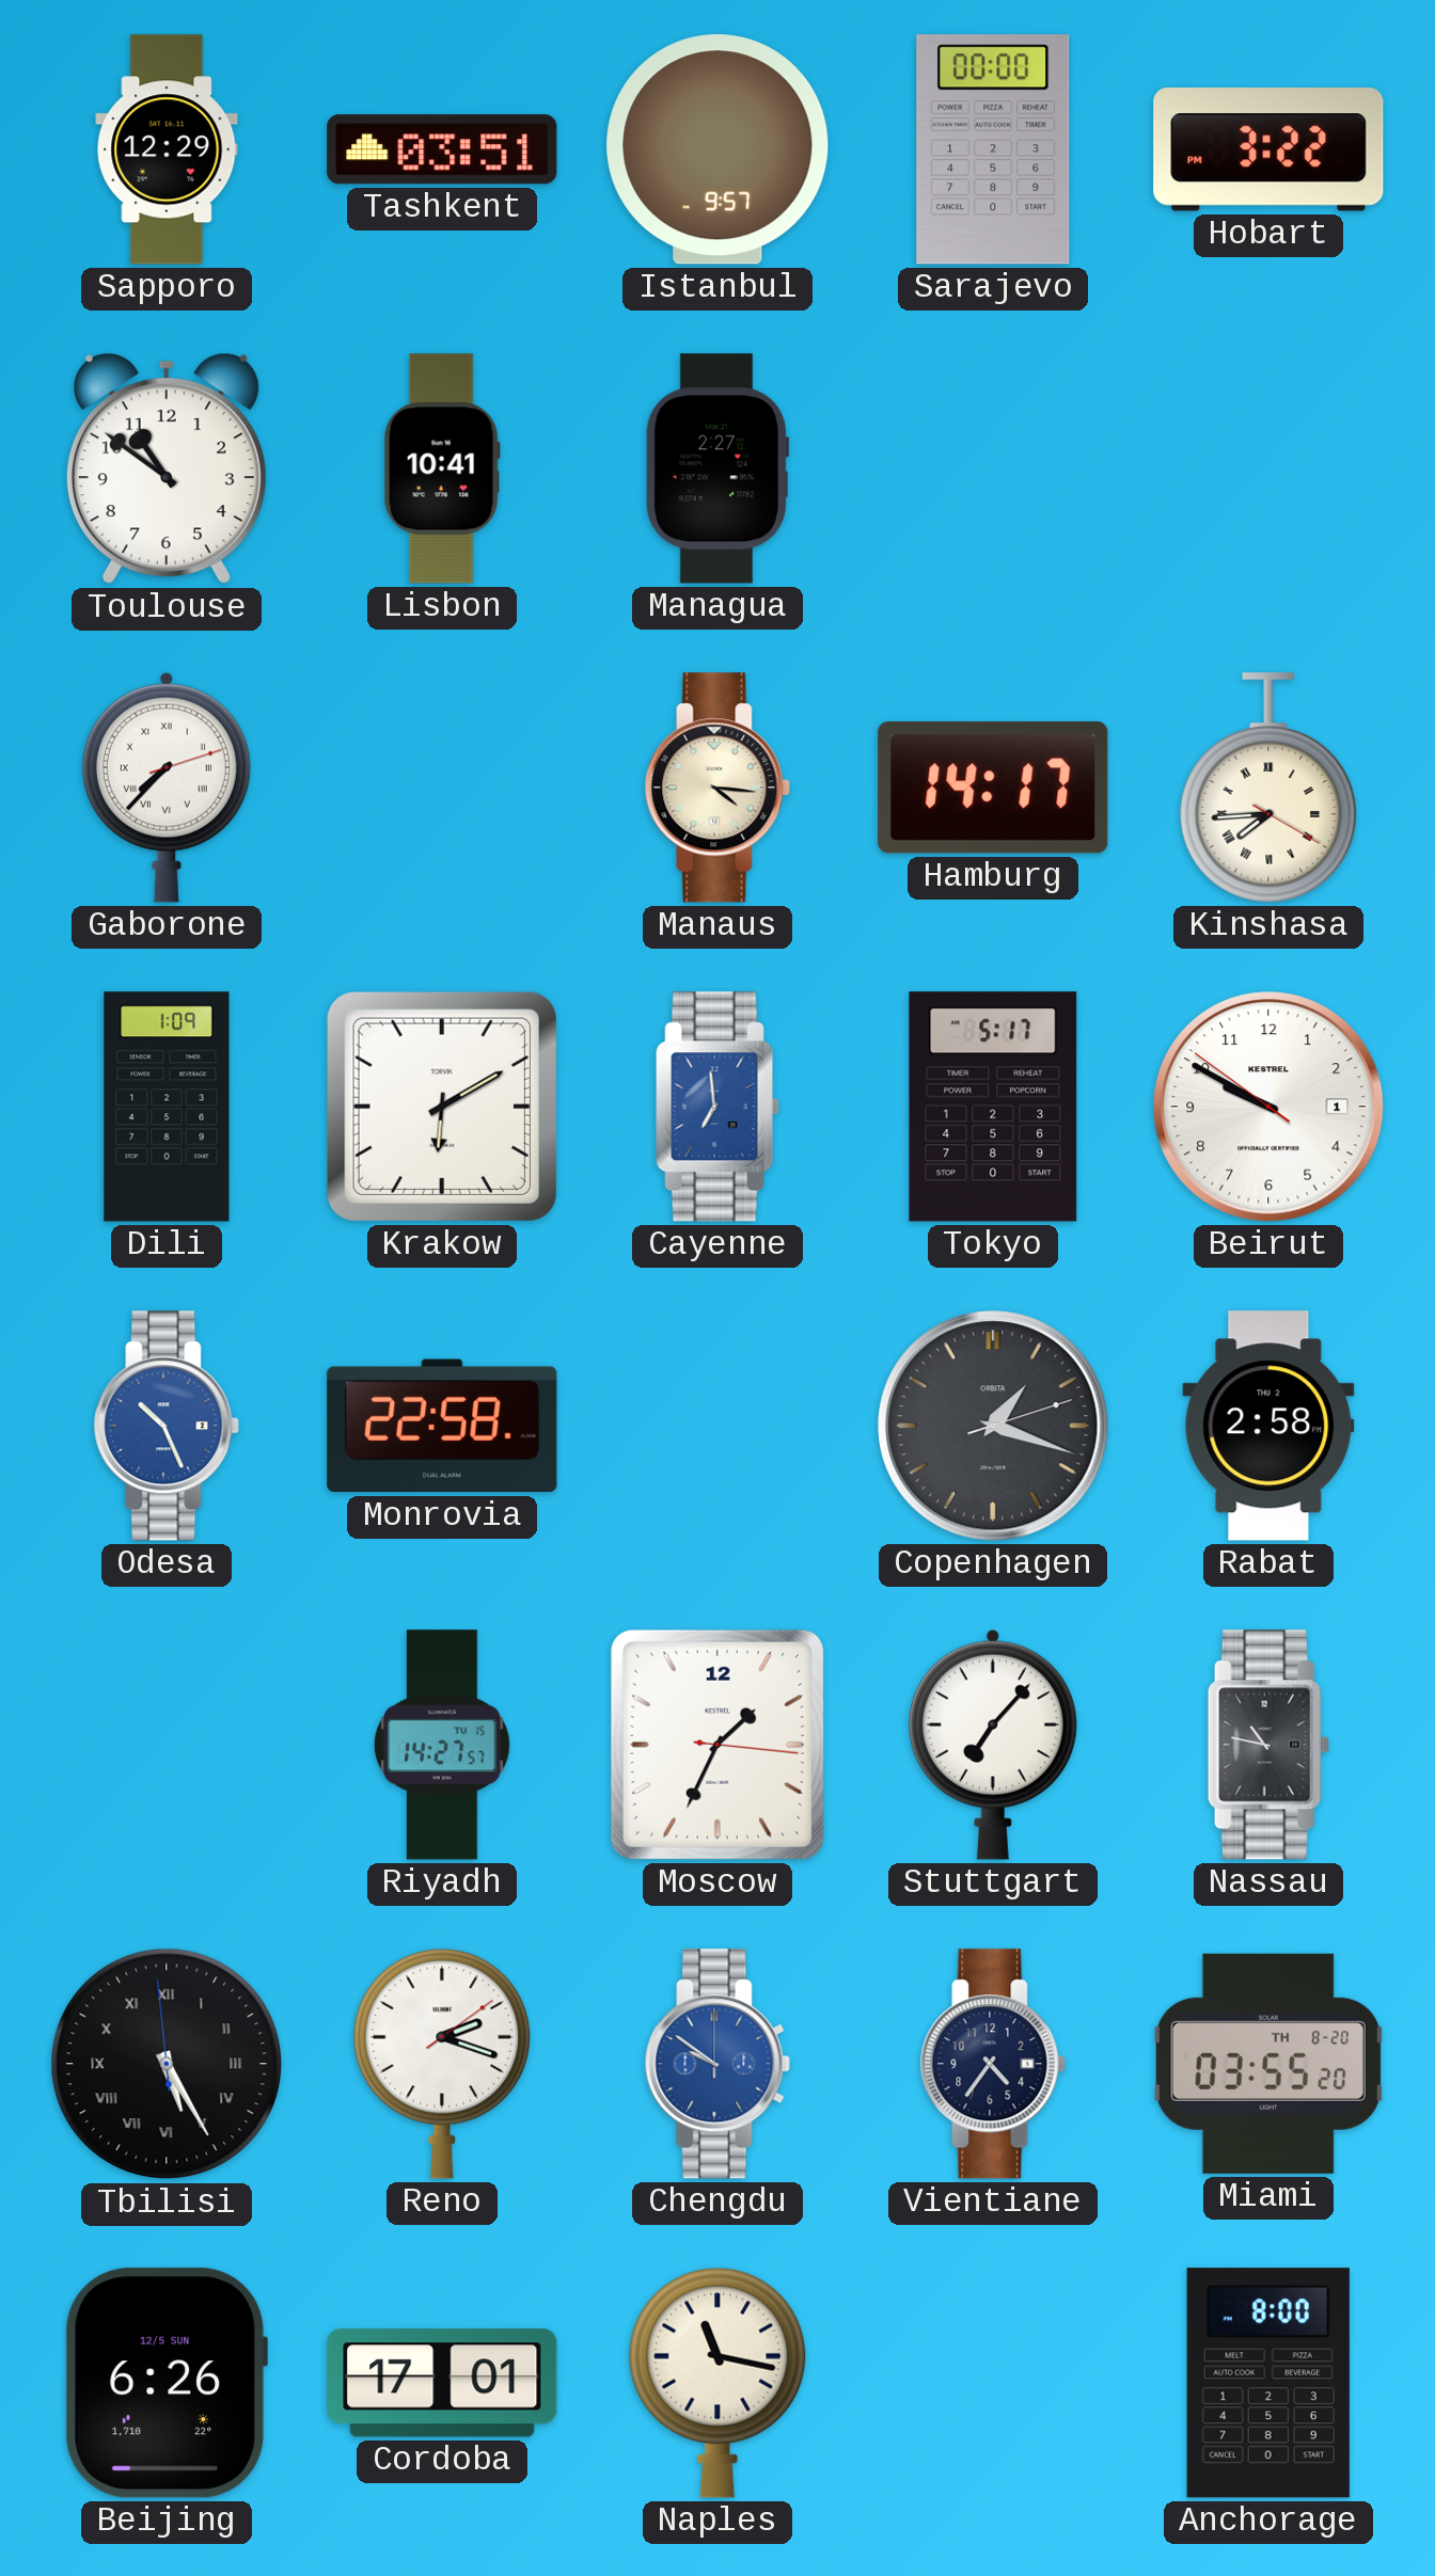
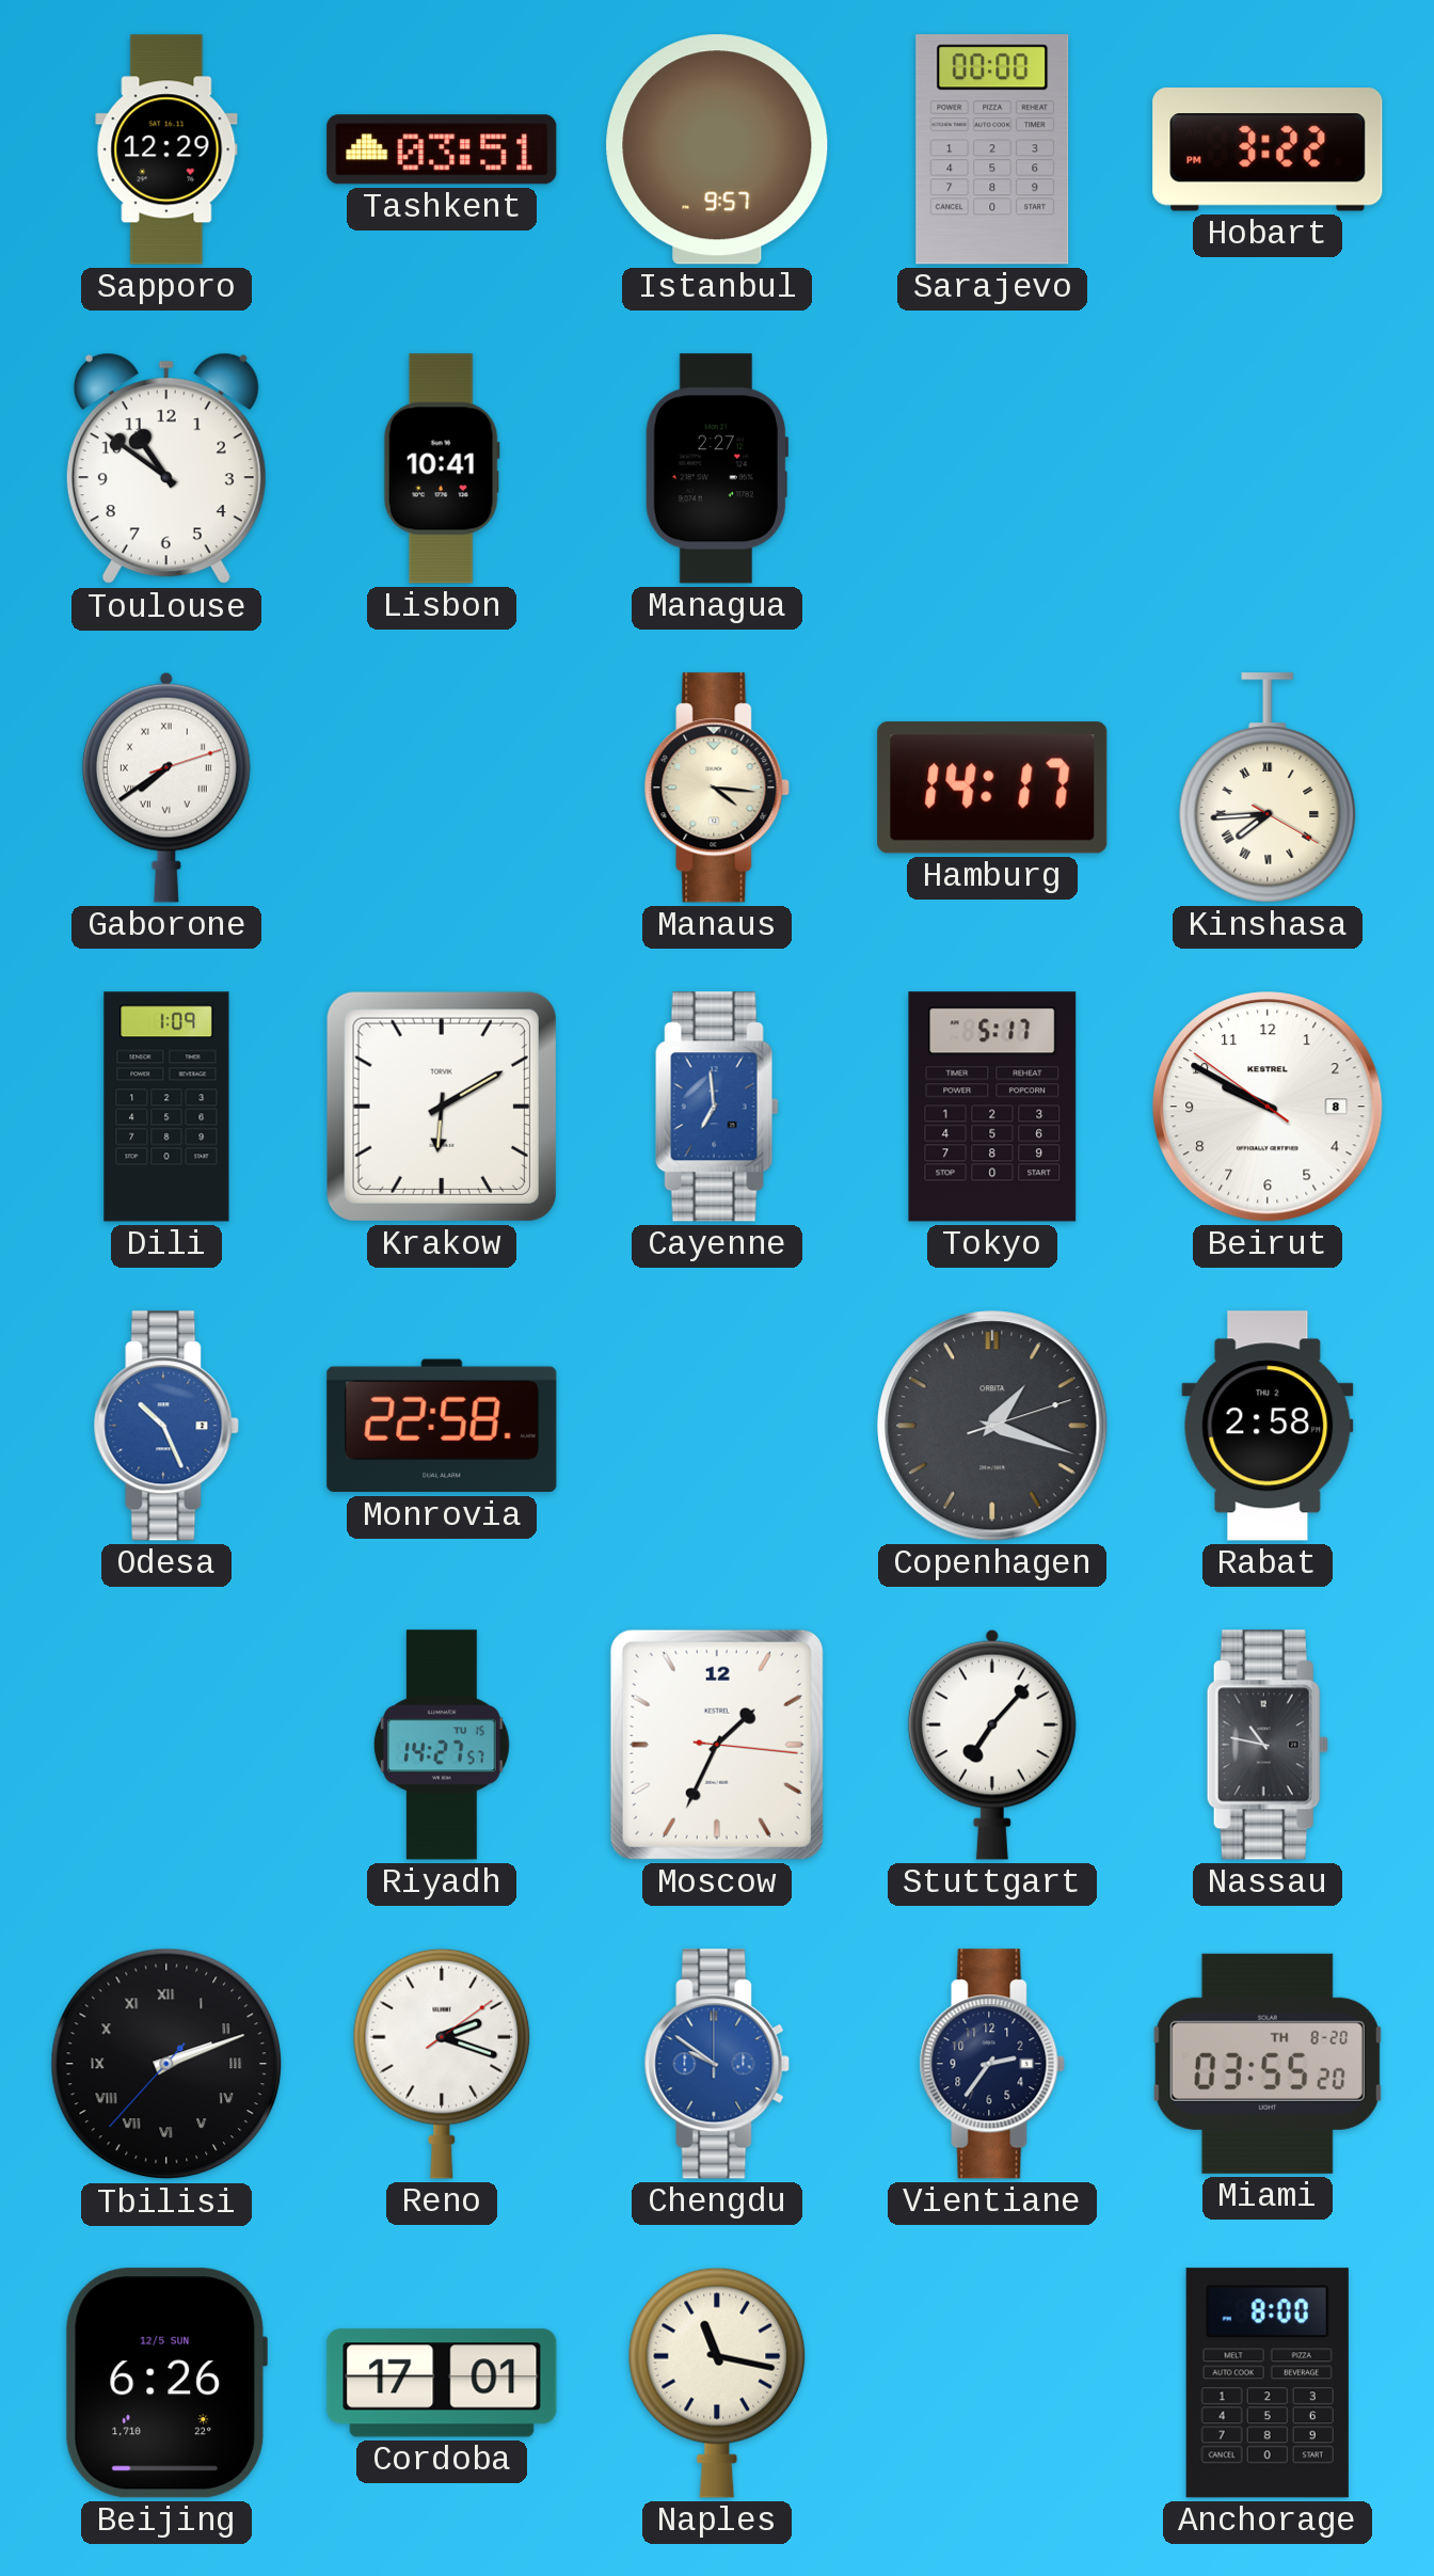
Gaborone: 7:37 -> 7:39 (166, 788)
Beirut date: 1 -> 8 (1268, 1107)
Tbilisi: 5:24 -> 2:11 (166, 2064)
Vientiane: 4:36 -> 2:36 (992, 2064)
